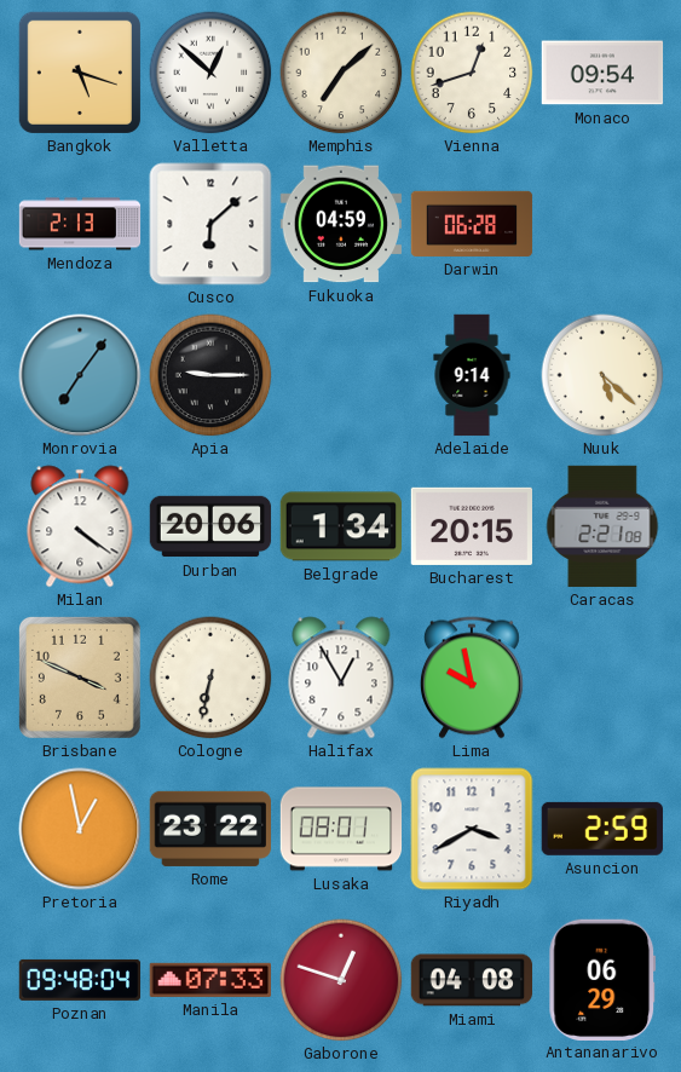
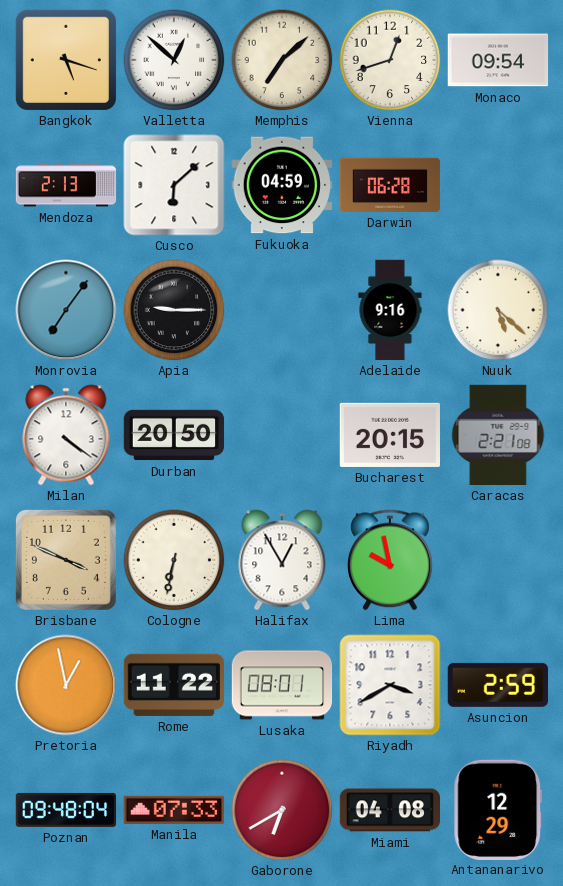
Adelaide: 9:14 -> 9:16 (390, 310)
Durban: 20:06 -> 20:50 (174, 435)
Belgrade: 1:34 -> none (340, 526)
Rome: 23:22 -> 11:22 (173, 685)
Gaborone: 12:48 -> 6:40 (282, 810)
Antananarivo: 06:29 -> 12:29 (498, 809)
